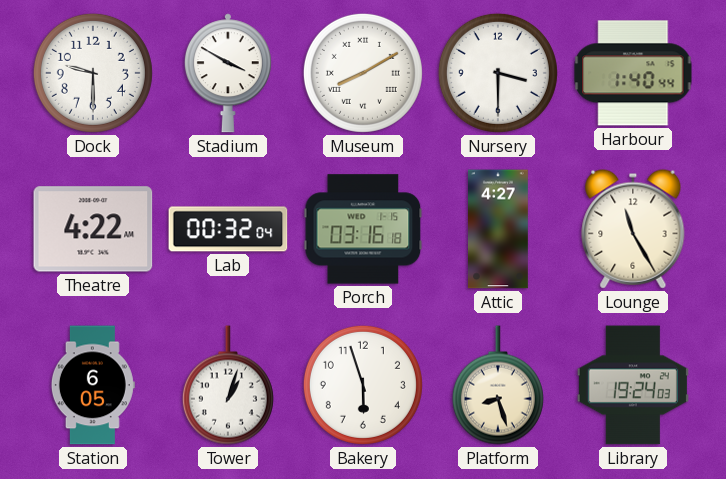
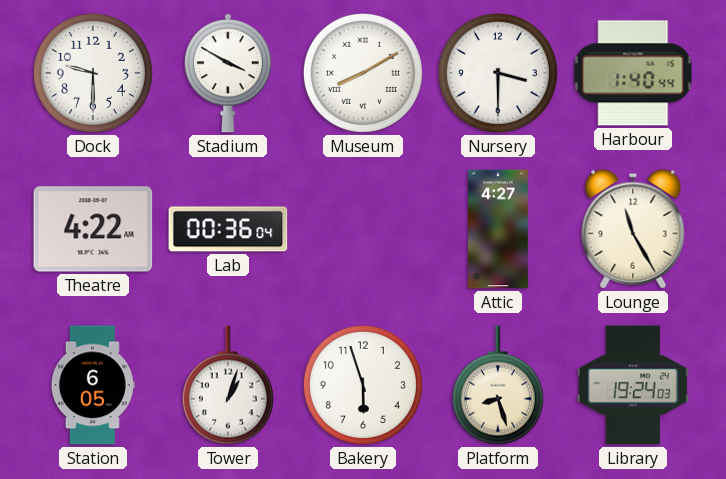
Lab: 00:32 -> 00:36 (228, 229)
Porch: 03:16 -> none (363, 229)
